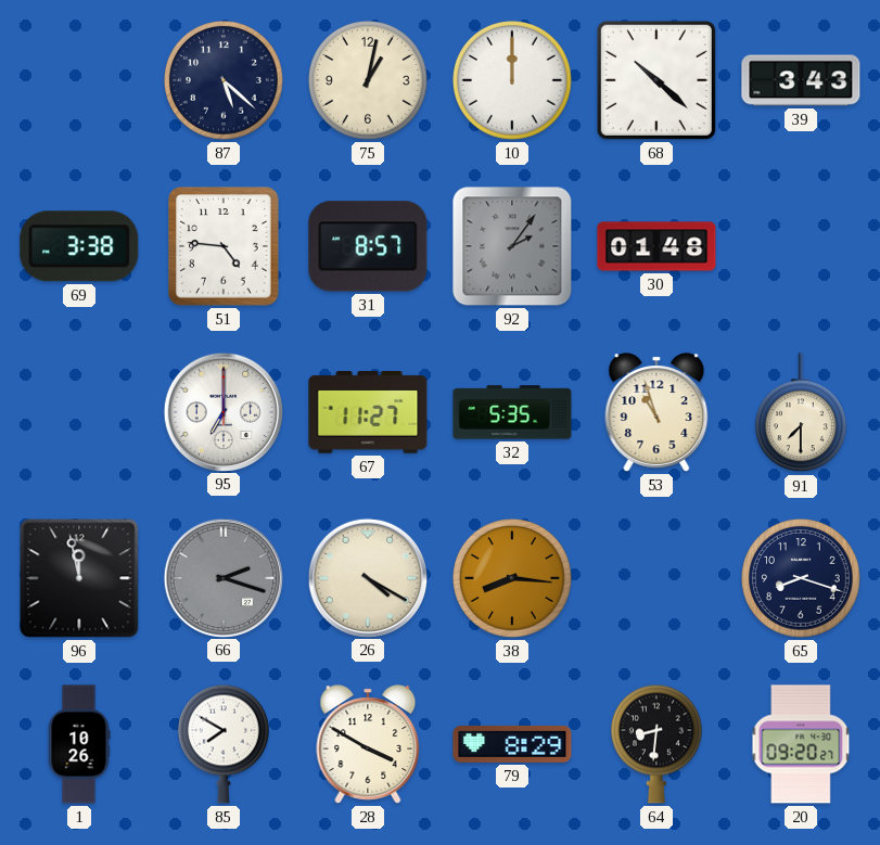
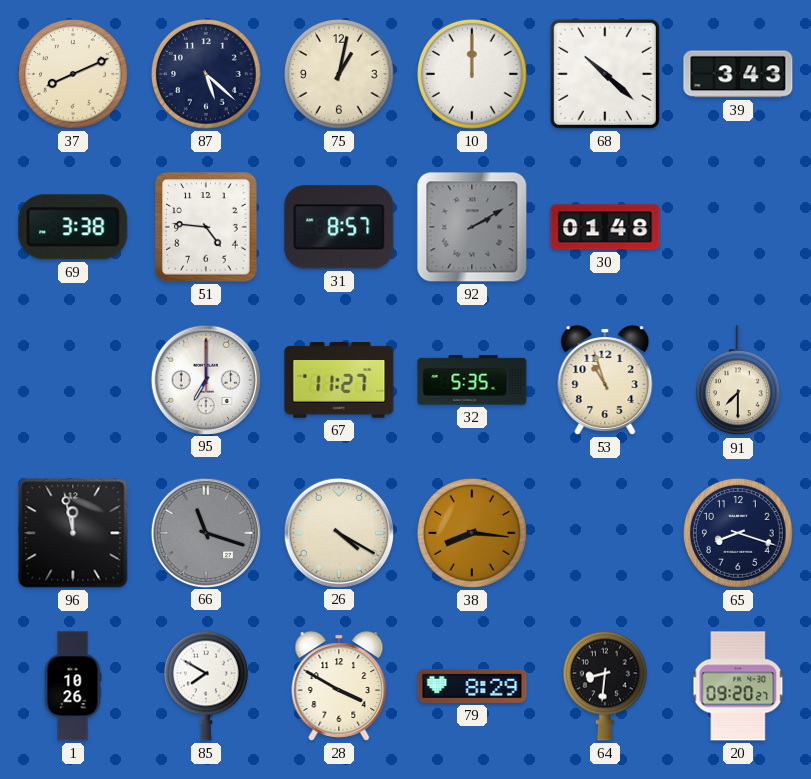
37: none -> 8:11 (74, 75)
92: 2:06 -> 2:10 (472, 227)
66: 2:18 -> 11:18 (205, 532)
